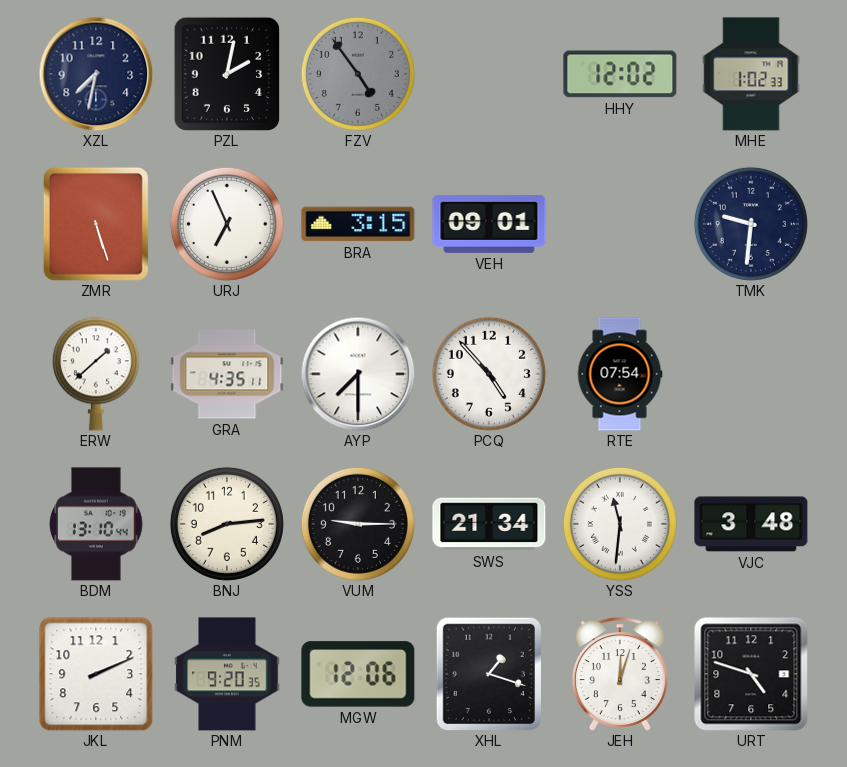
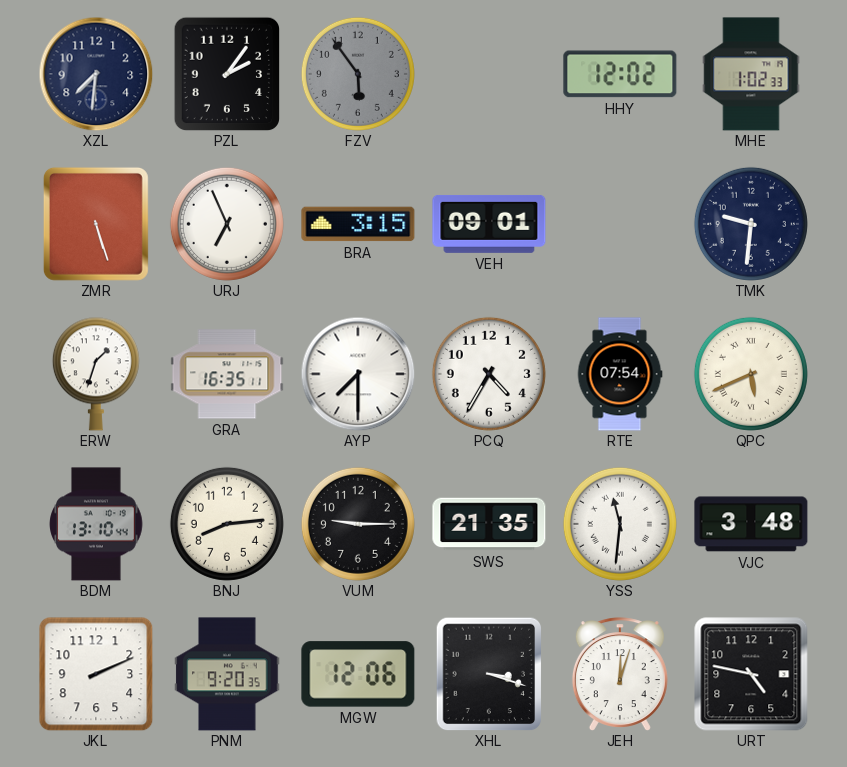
XZL: 7:32 -> 7:31 (96, 74)
PZL: 2:02 -> 2:06 (227, 74)
FZV: 4:54 -> 5:54 (358, 74)
ERW: 1:38 -> 1:33 (96, 374)
GRA: 4:35 -> 16:35 (227, 374)
PCQ: 4:53 -> 4:35 (489, 374)
QPC: none -> 5:41 (751, 374)
SWS: 21:34 -> 21:35 (489, 524)
XHL: 1:18 -> 3:18 (489, 674)
URT: 4:48 -> 4:47 (751, 674)
